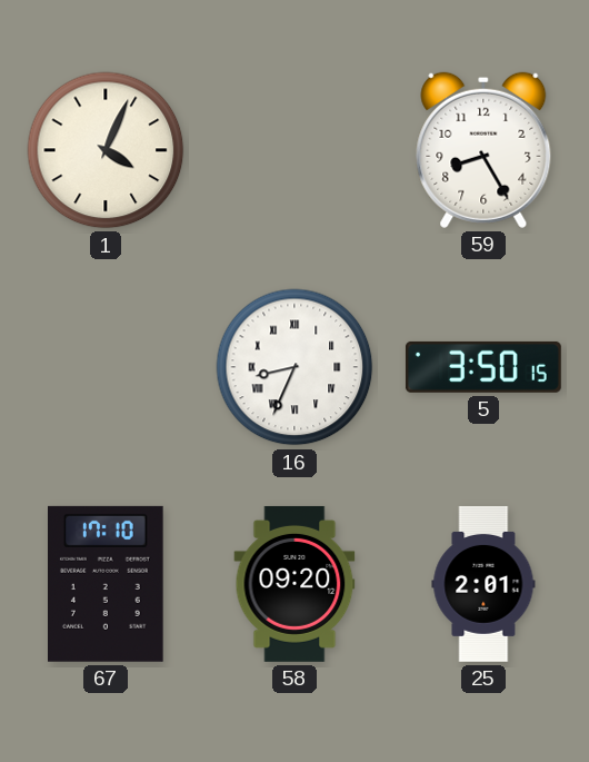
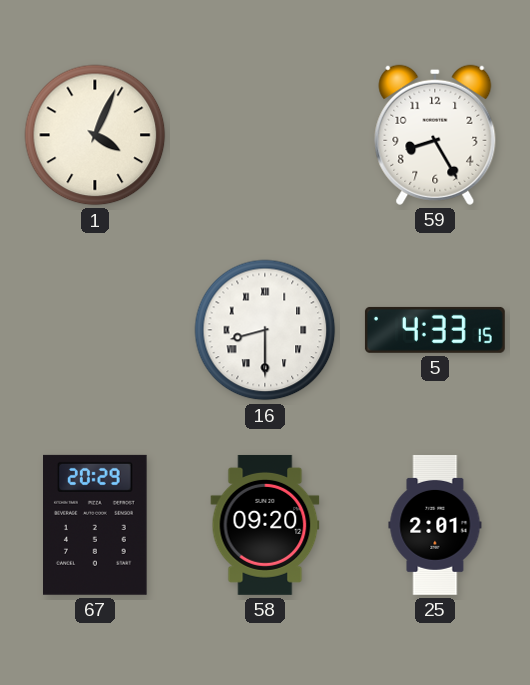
16: 8:34 -> 8:30 (265, 330)
5: 3:50 -> 4:33 (435, 330)
67: 17:10 -> 20:29 (96, 525)
